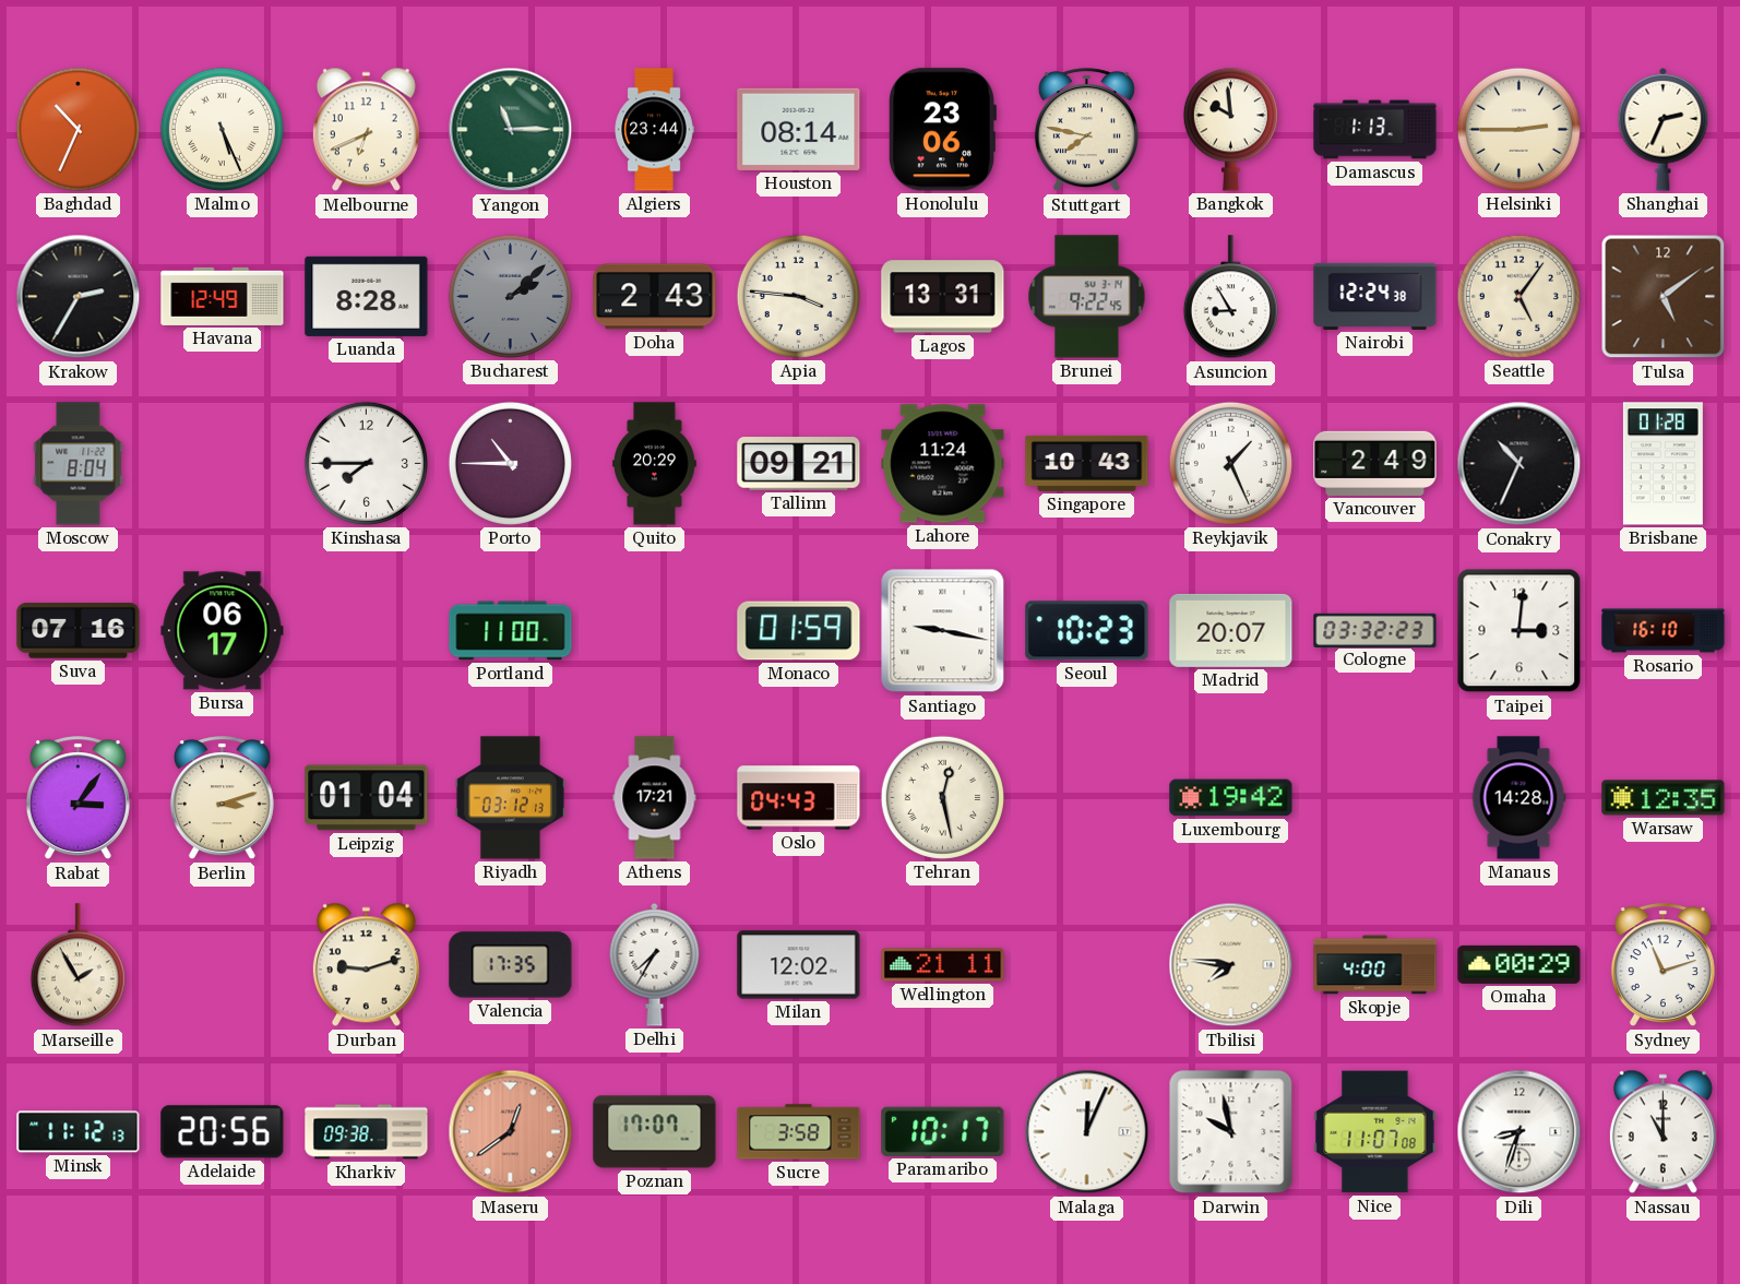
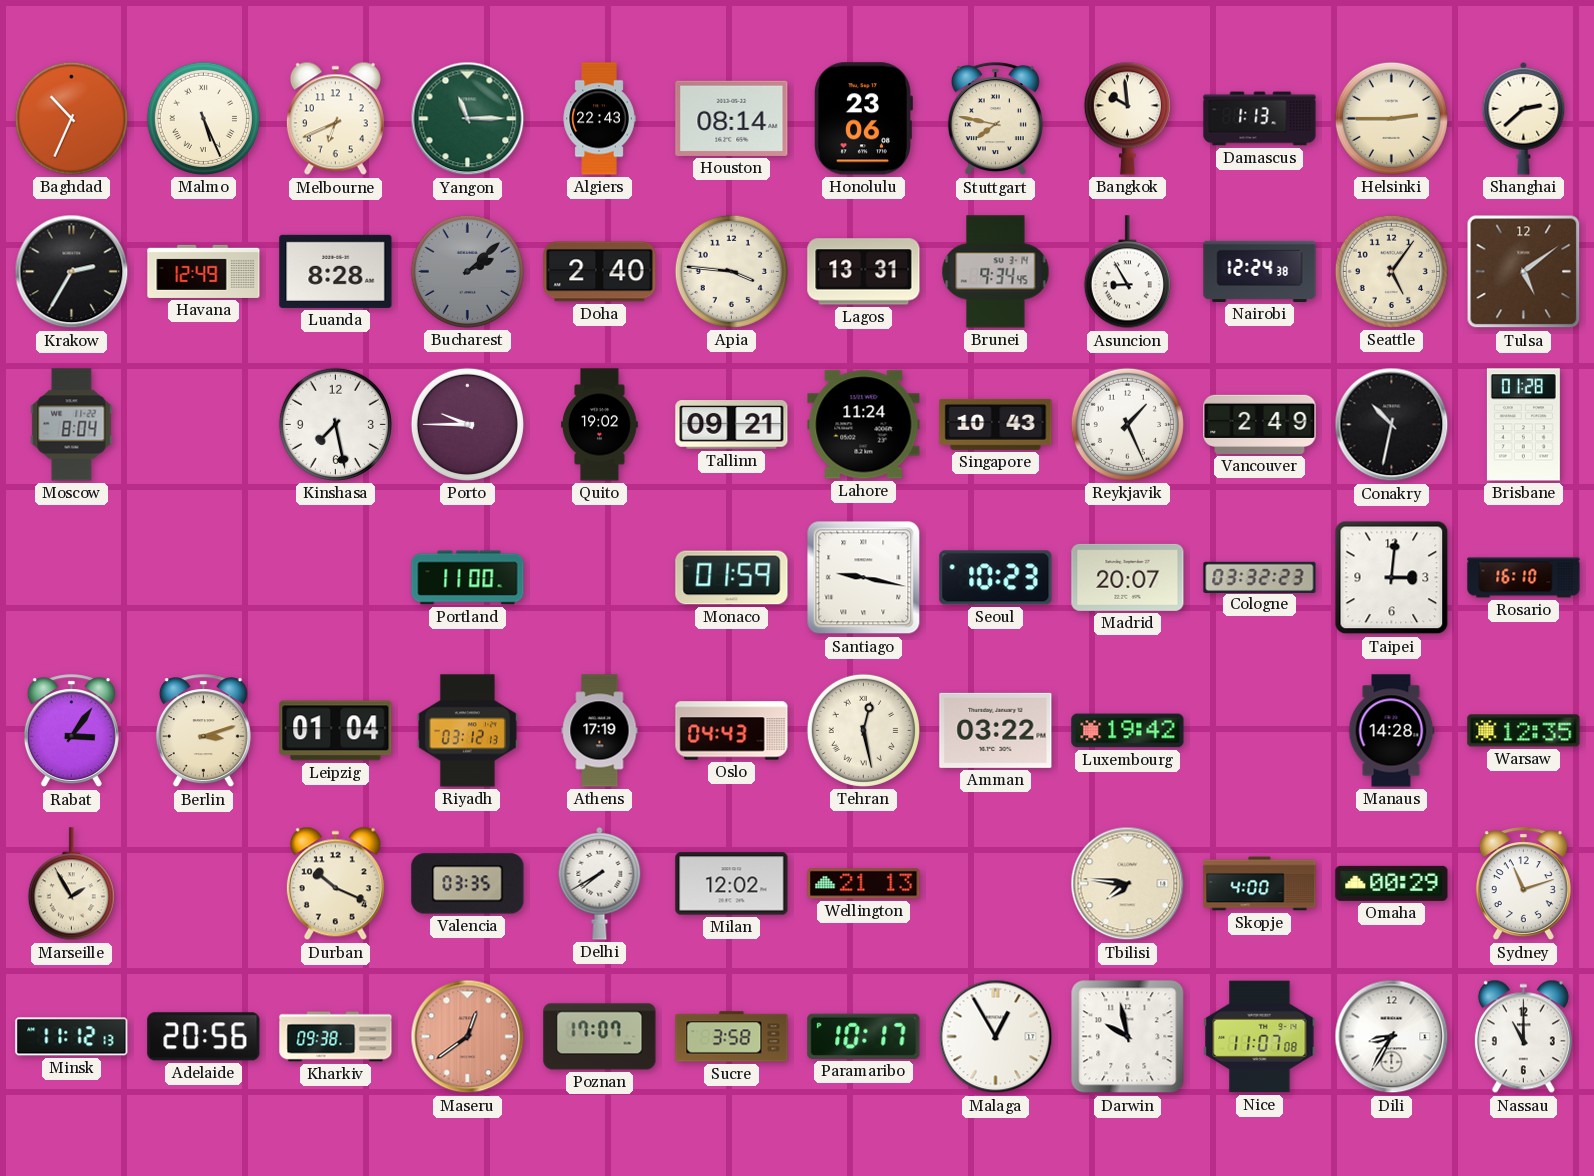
Algiers: 23:44 -> 22:43 (599, 119)
Shanghai: 2:34 -> 2:38 (1524, 118)
Doha: 2:43 -> 2:40 (600, 272)
Brunei: 9:22 -> 9:34 (996, 272)
Kinshasa: 7:45 -> 7:28 (335, 424)
Porto: 10:45 -> 9:45 (467, 424)
Quito: 20:29 -> 19:02 (600, 425)
Conakry: 10:34 -> 10:32 (1392, 425)
Suva: 07:16 -> none (79, 631)
Bursa: 06:17 -> none (223, 631)
Athens: 17:21 -> 17:19 (600, 731)
Amman: none -> 03:22 (996, 730)
Durban: 9:12 -> 10:19 (335, 884)
Valencia: 17:35 -> 03:35 (468, 884)
Delhi: 7:35 -> 7:40 (600, 883)
Wellington: 21:11 -> 21:13 (864, 884)
Malaga: 12:04 -> 12:55 (996, 1037)
Dili: 8:33 -> 8:35 (1392, 1037)
